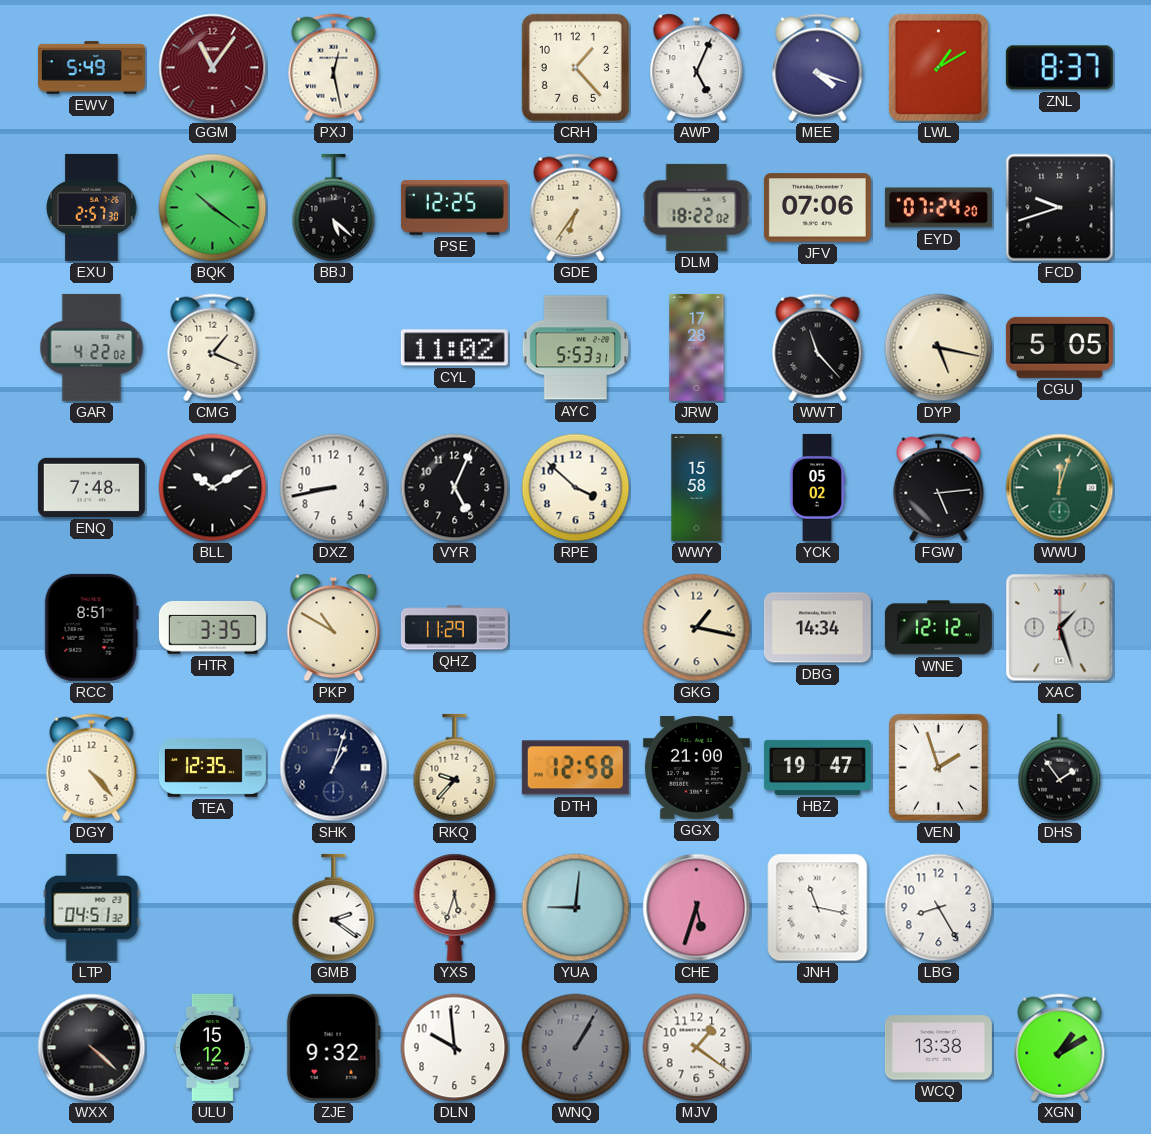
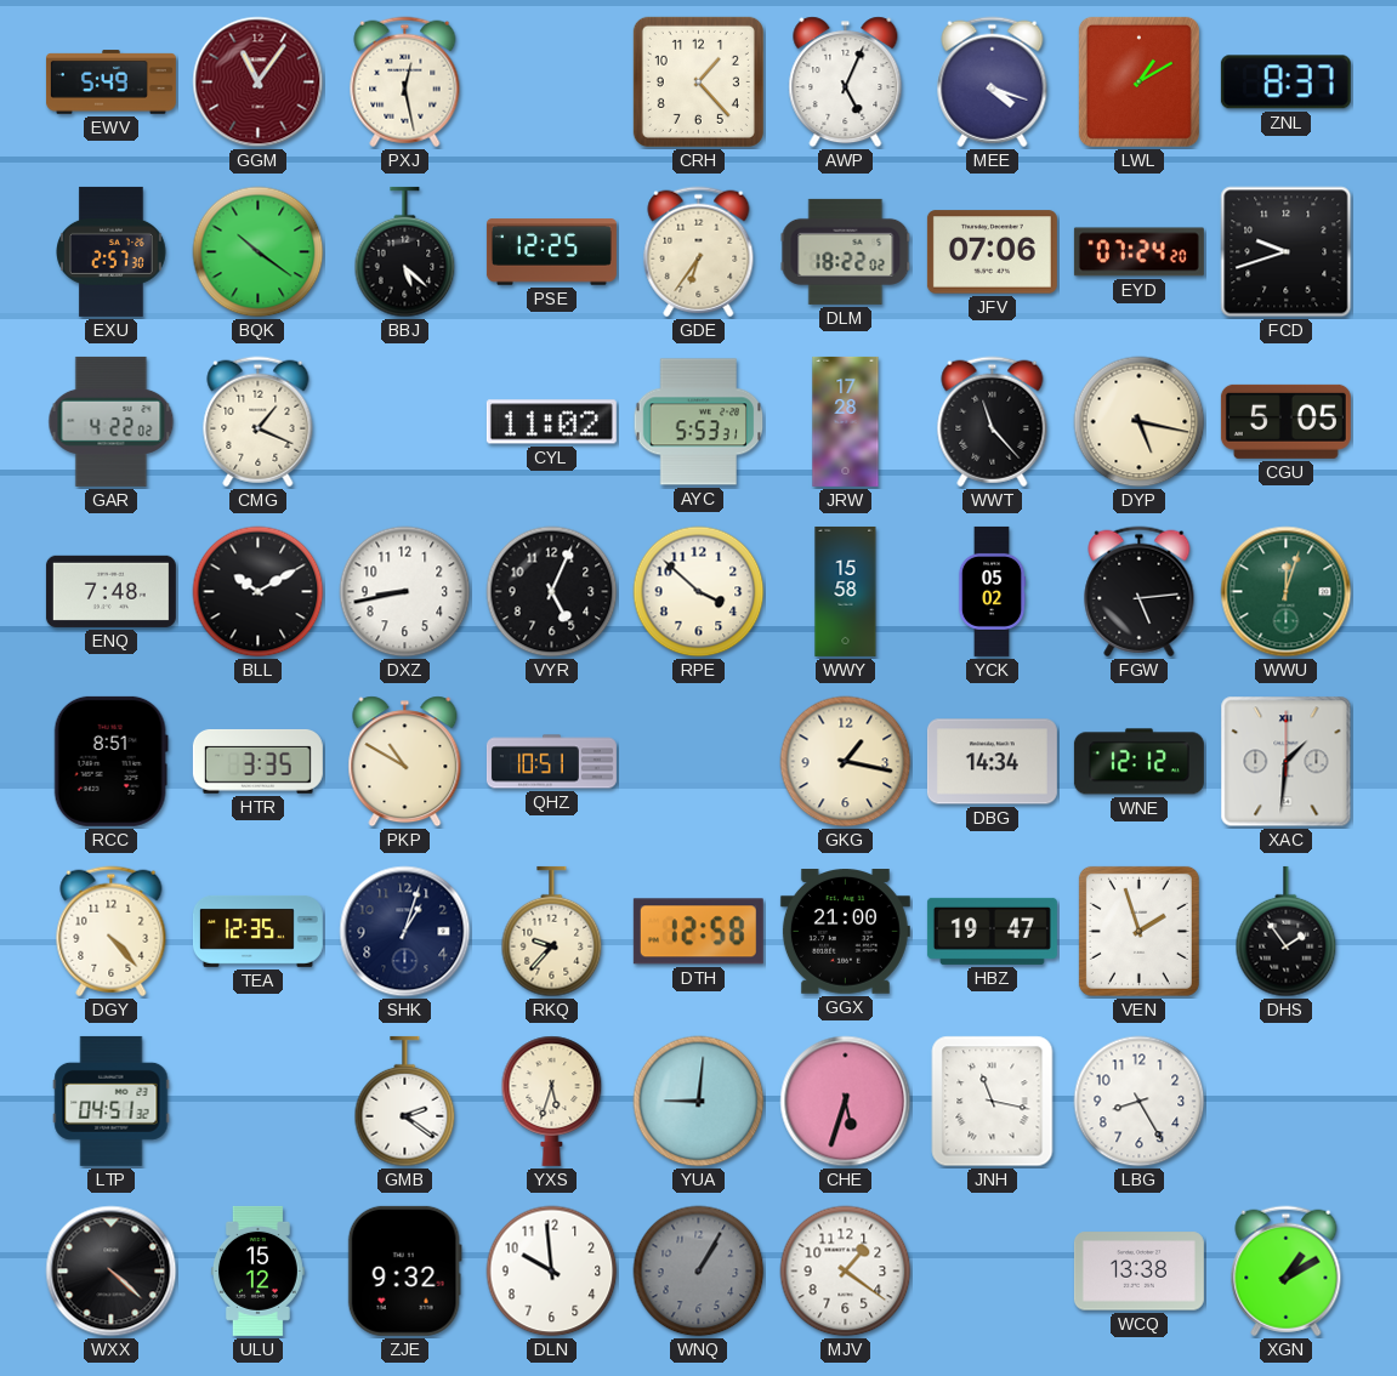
QHZ: 11:29 -> 10:51 (551, 762)
XAC: 1:27 -> 1:31 (1287, 762)
